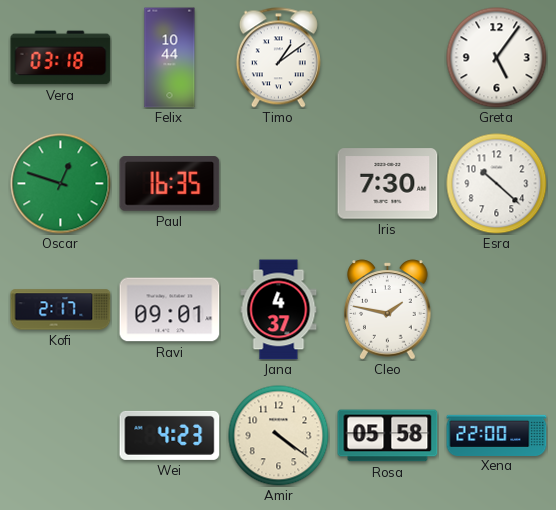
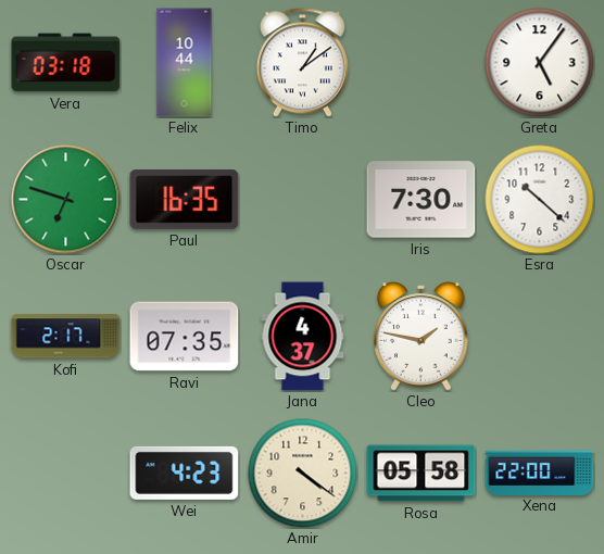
Oscar: 12:48 -> 6:48 (66, 200)
Ravi: 09:01 -> 07:35 (185, 337)
